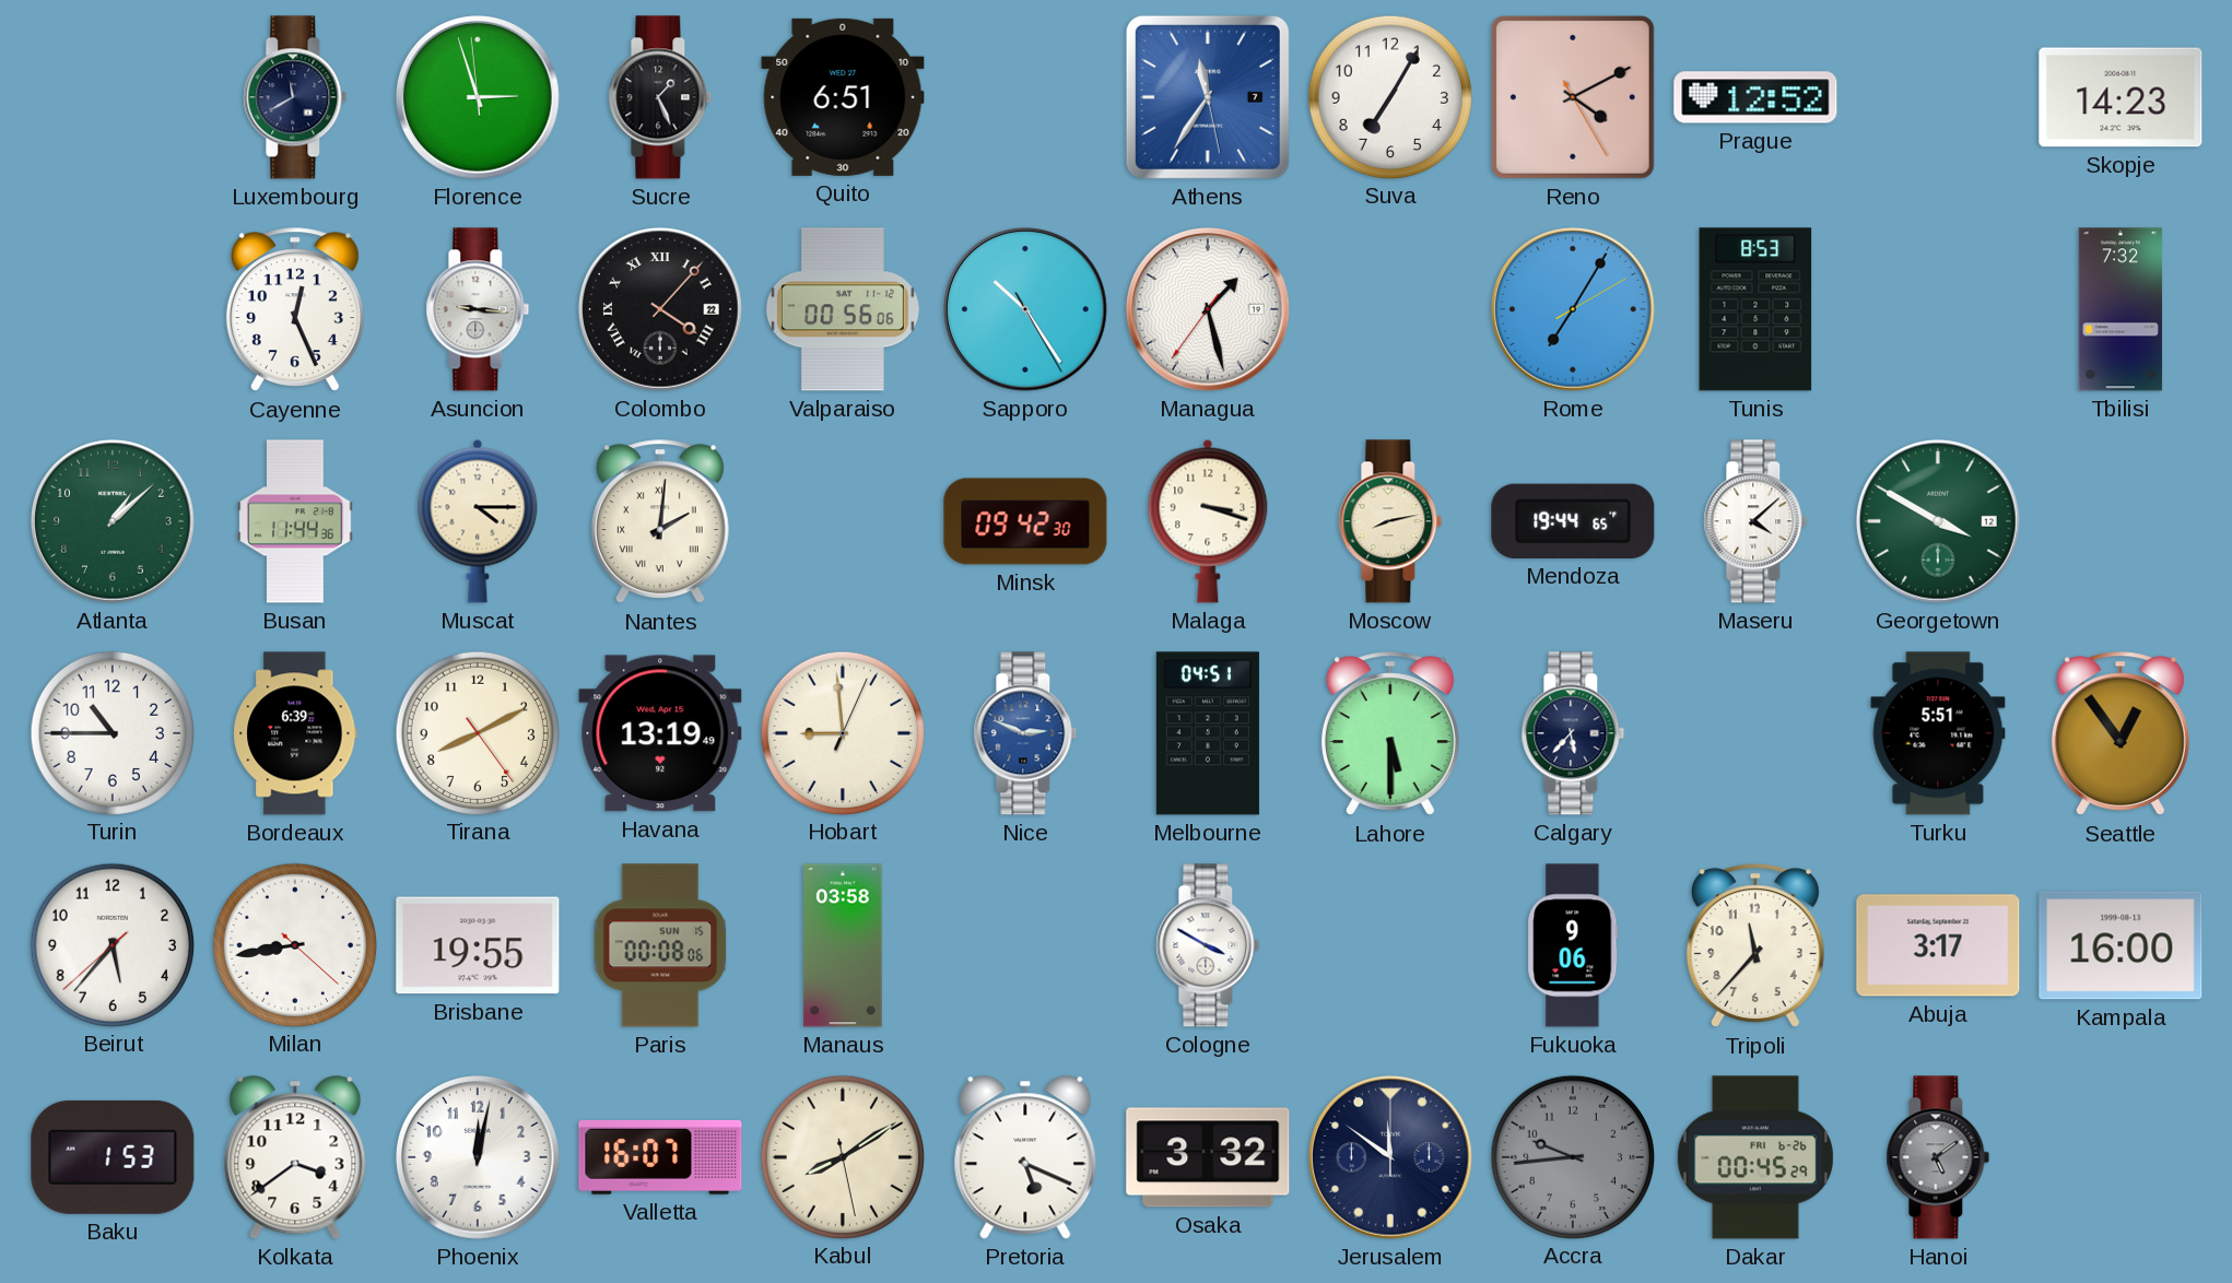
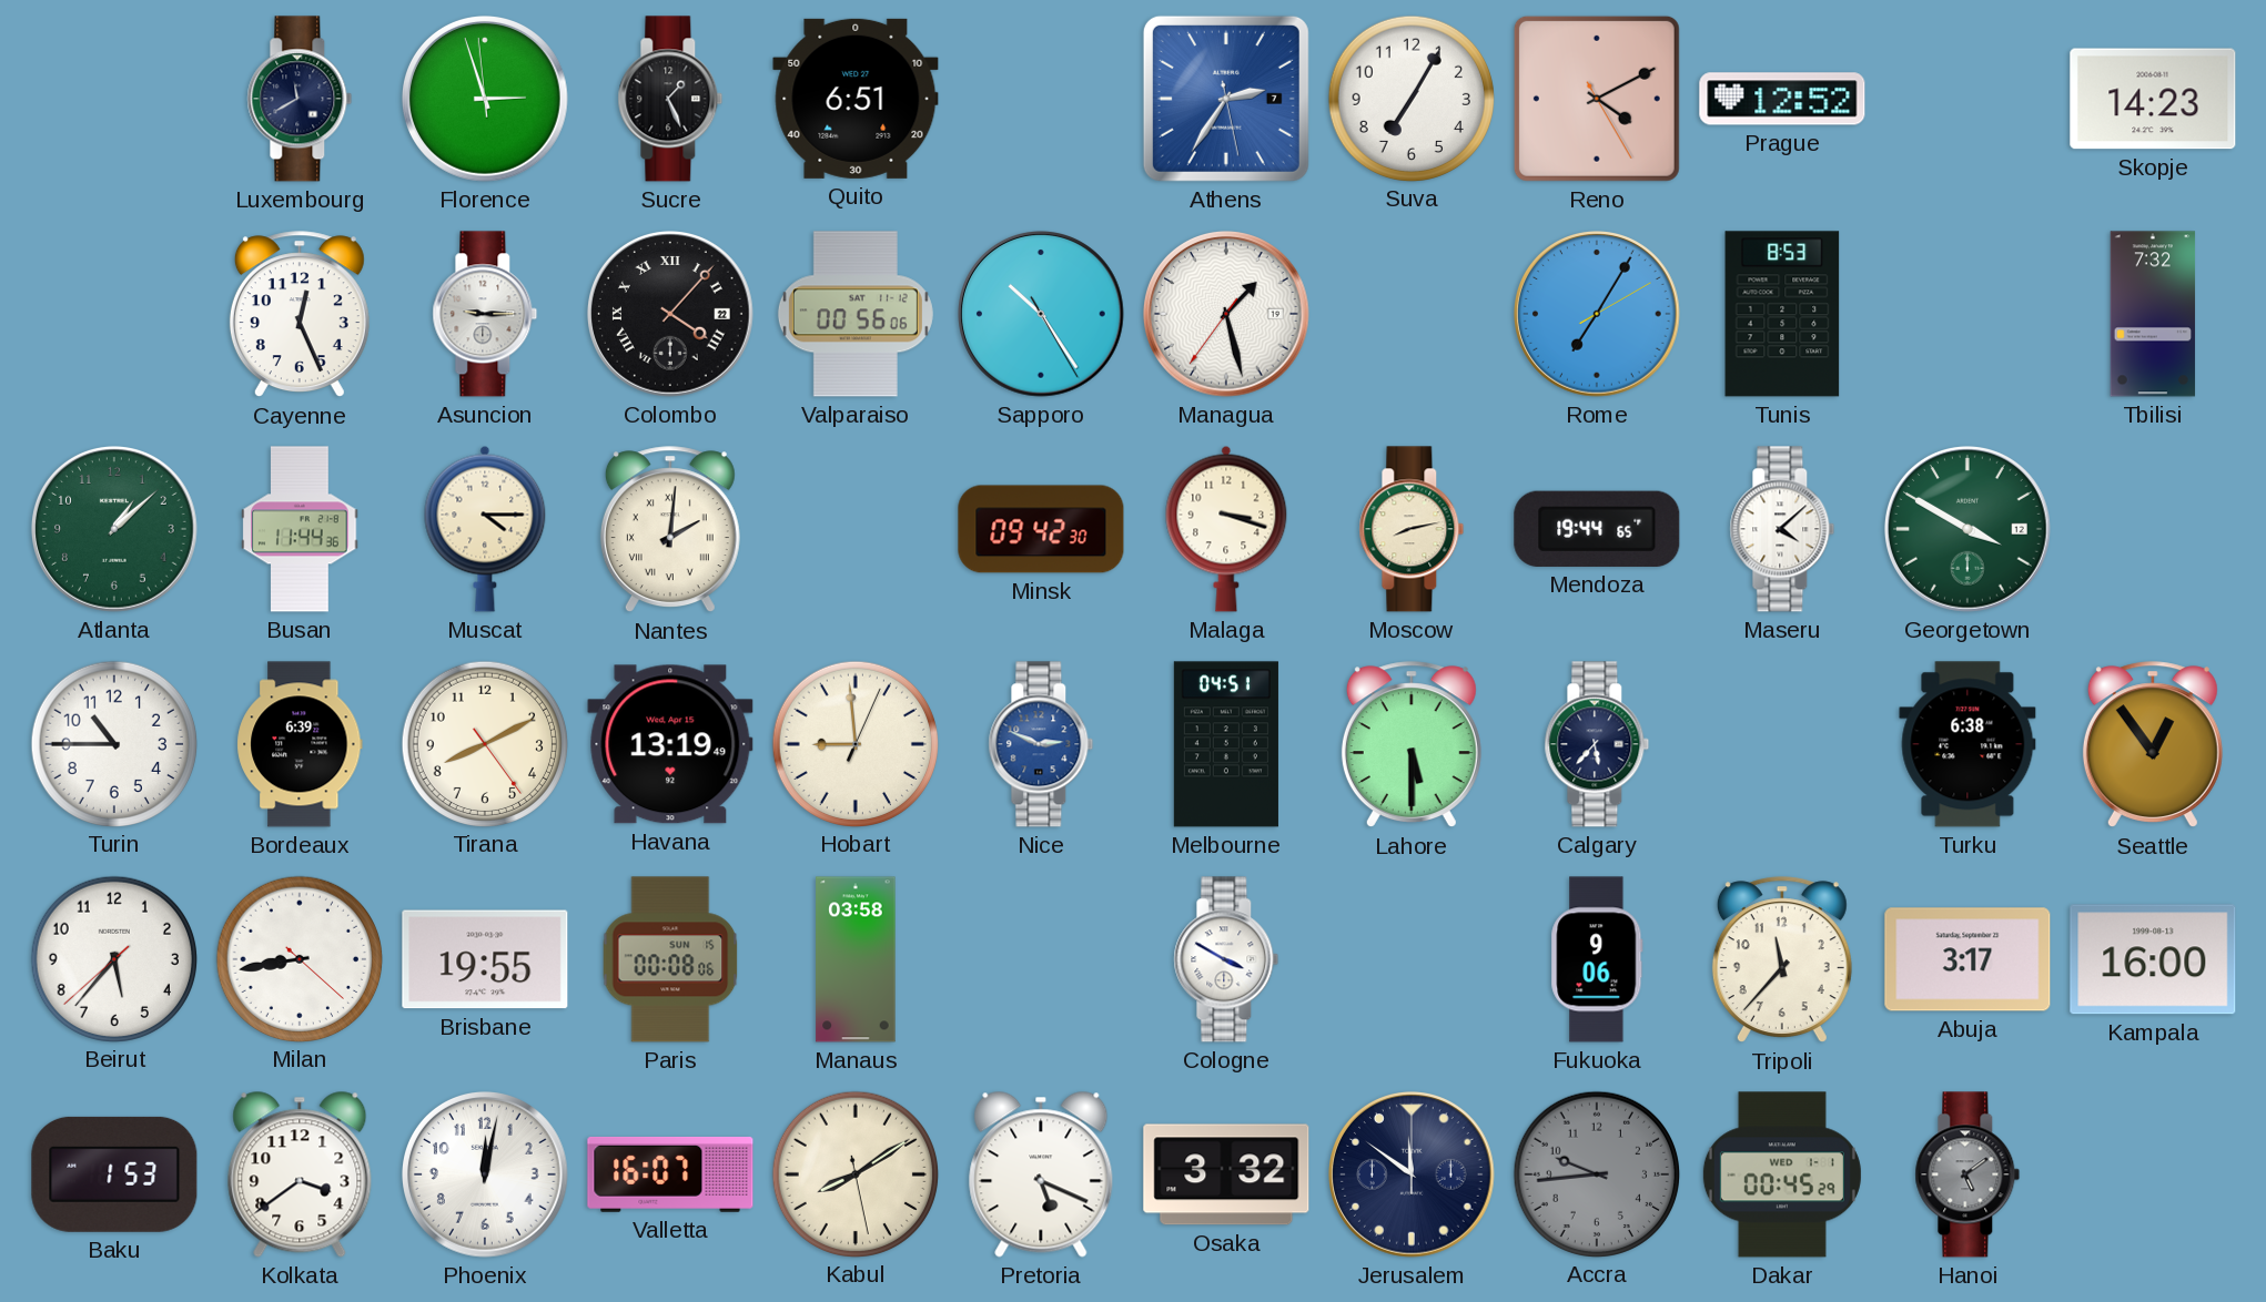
Athens: 11:35 -> 2:35 (1226, 99)
Asuncion: 9:16 -> 9:15 (485, 314)
Turku: 5:51 -> 6:38 (1967, 744)
Dakar date: FRI 6-26 -> WED 1-1 (1782, 1174)
